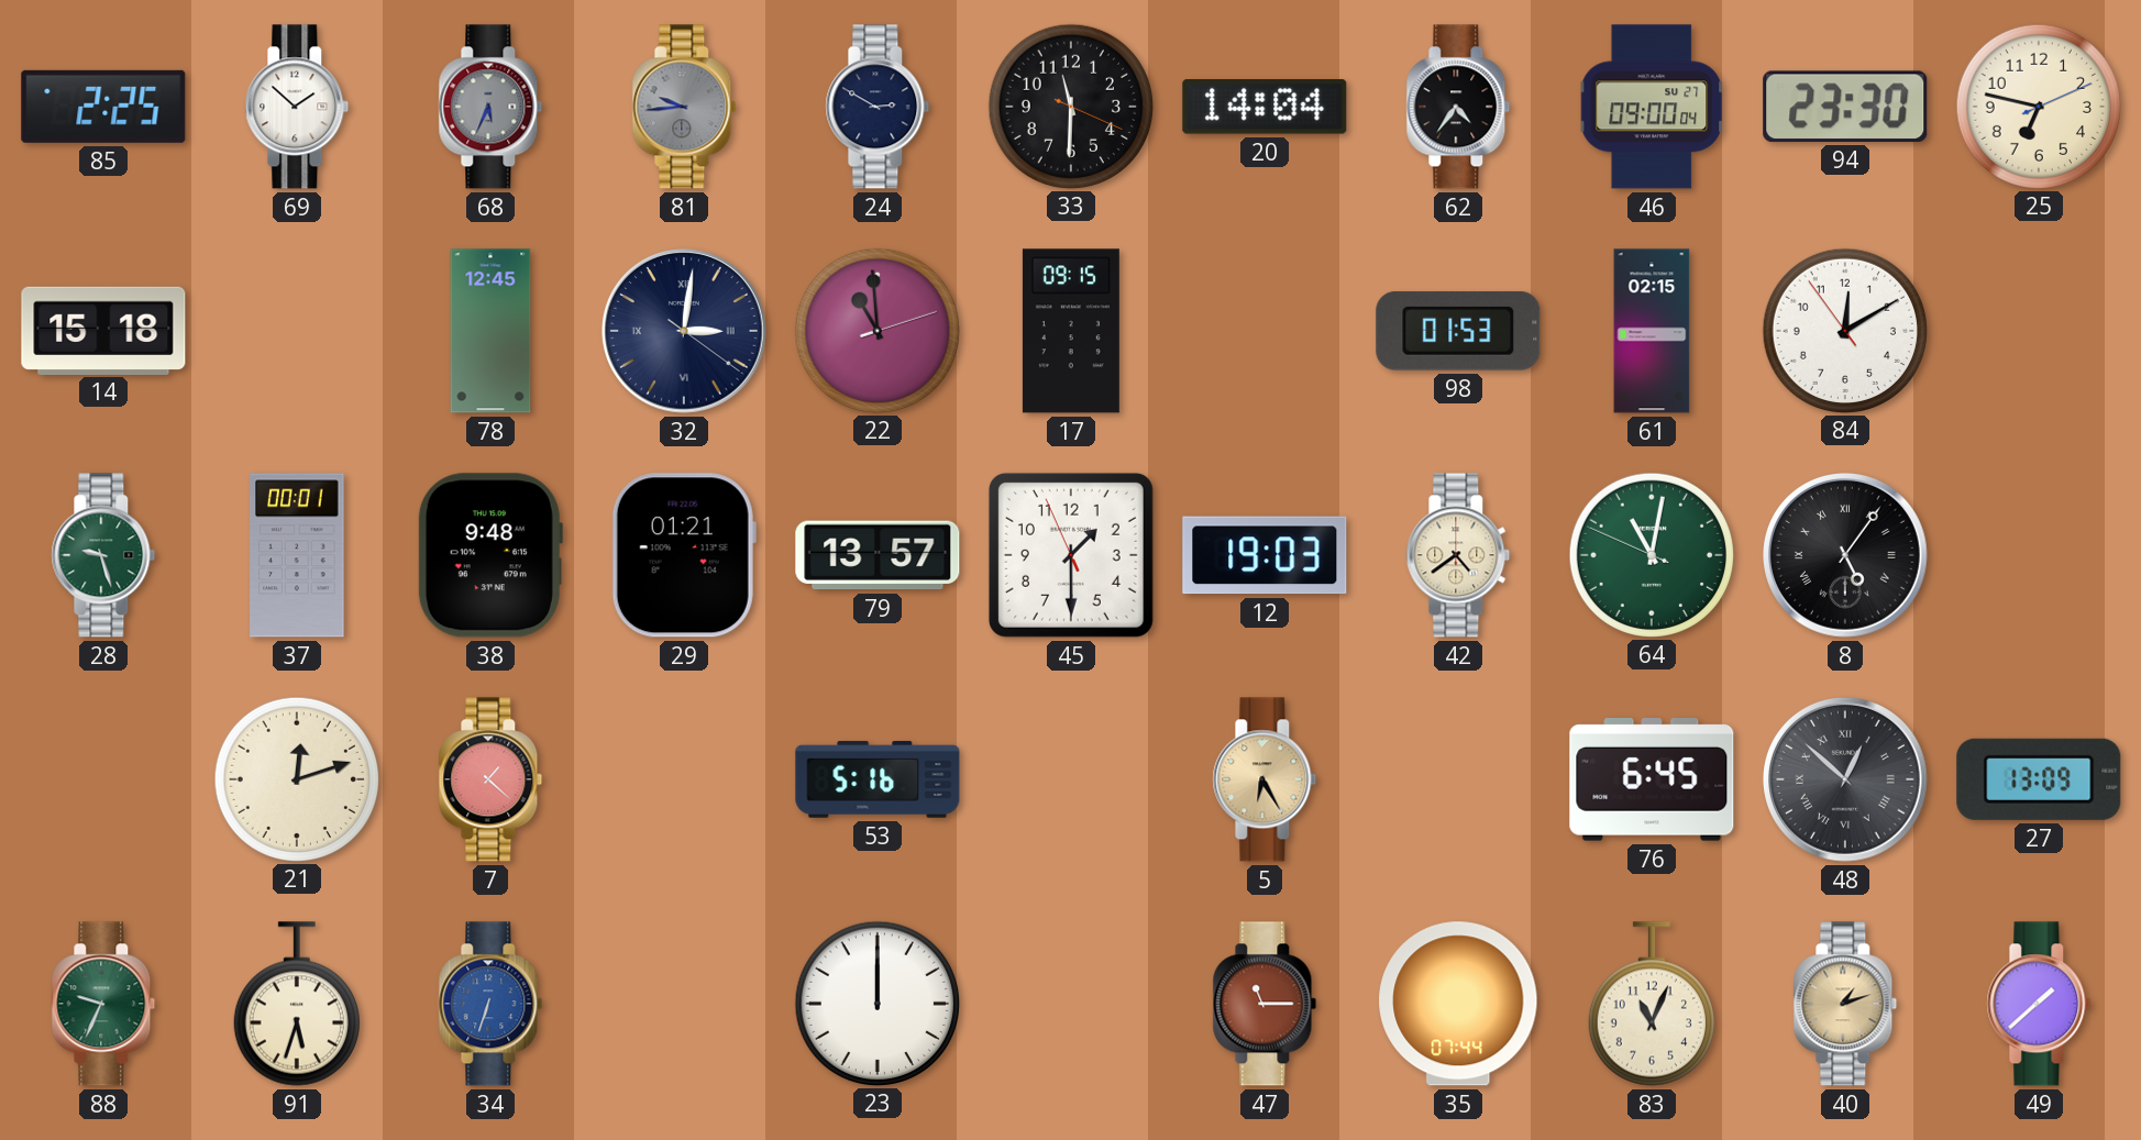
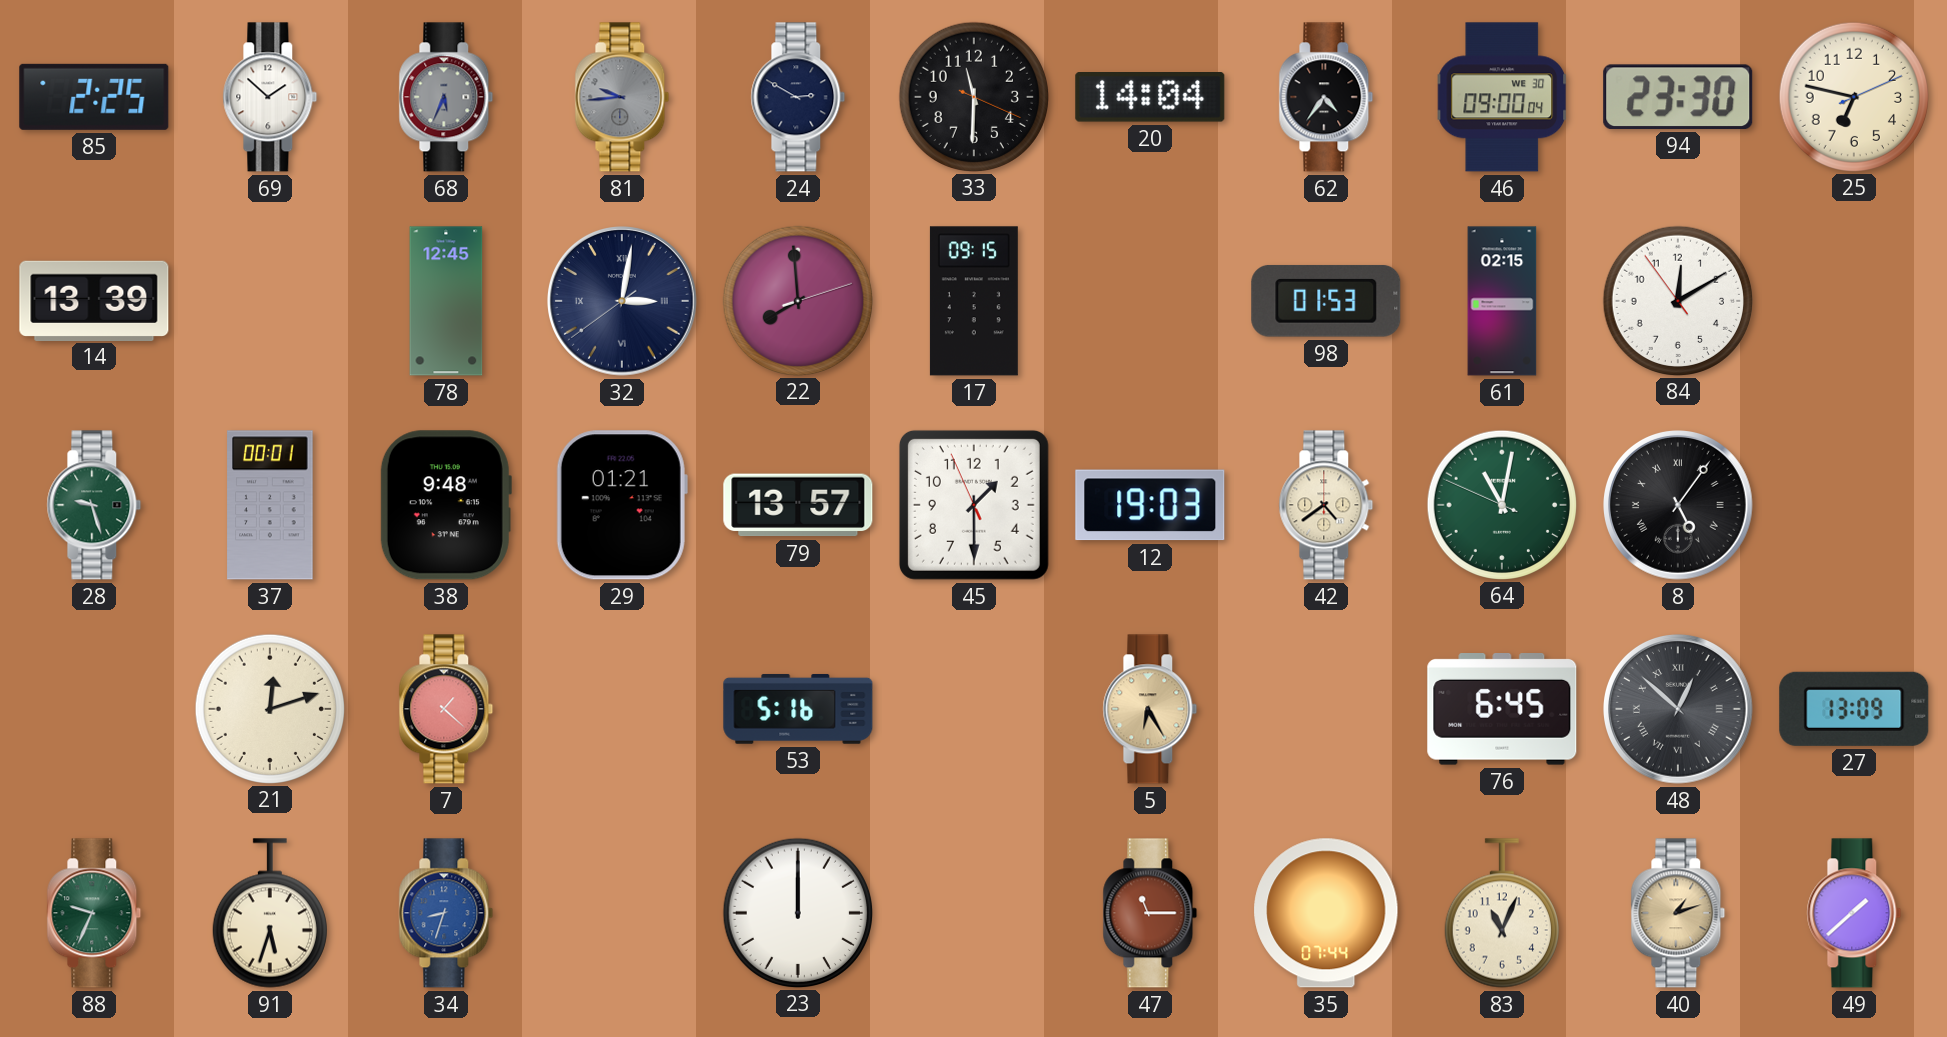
46 date: SU 27 -> WE 30 (1502, 97)
14: 15:18 -> 13:39 (94, 300)
32: 3:01:21 -> 3:01:39 (623, 302)
22: 10:59 -> 7:59 (797, 300)
34: 6:33 -> 8:33 (446, 913)
